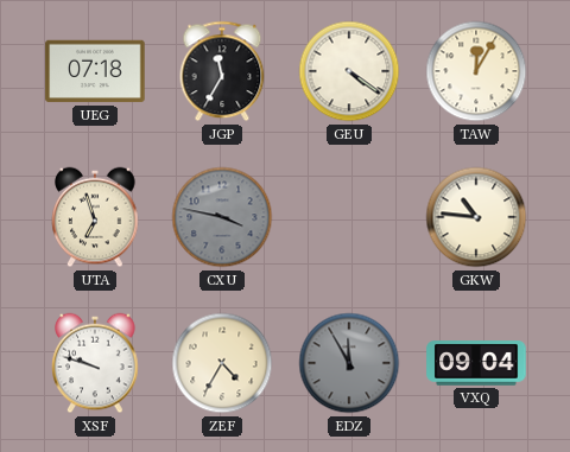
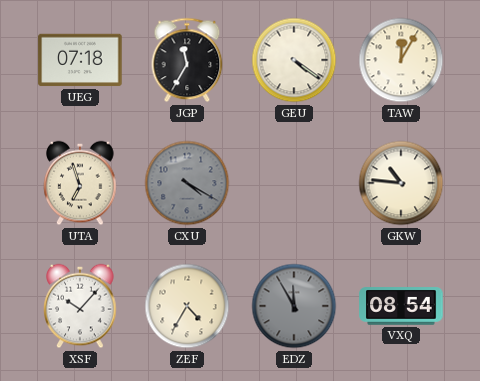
CXU: 3:47 -> 4:20 (187, 183)
XSF: 9:48 -> 10:07 (80, 306)
VXQ: 09:04 -> 08:54 (401, 306)
